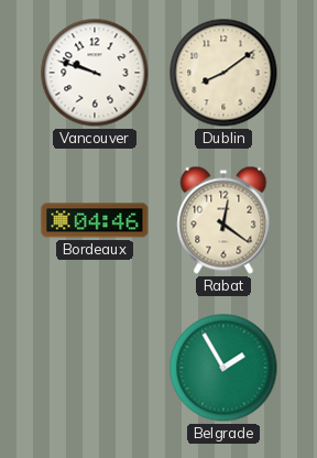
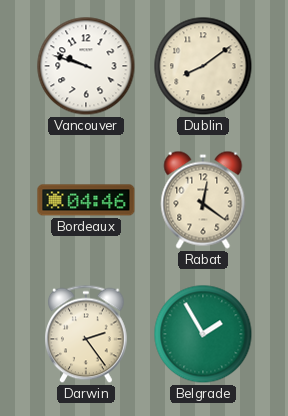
Darwin: none -> 2:24 (87, 334)
